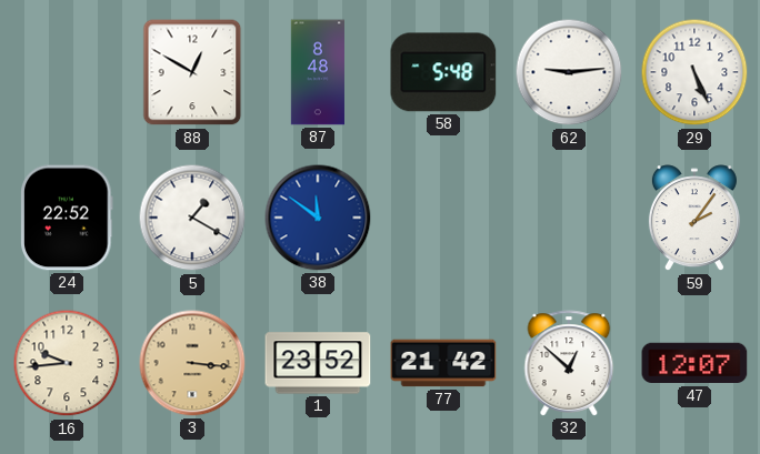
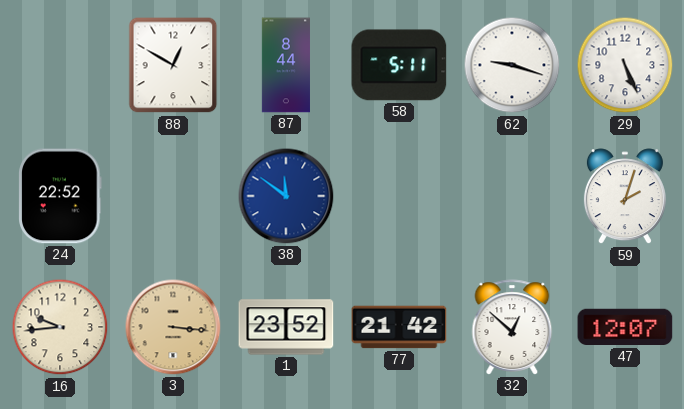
87: 8:48 -> 8:44 (285, 65)
58: 5:48 -> 5:11 (399, 65)
62: 9:14 -> 9:18 (512, 65)
5: 1:20 -> none (192, 218)
59: 2:06 -> 2:03 (625, 197)
